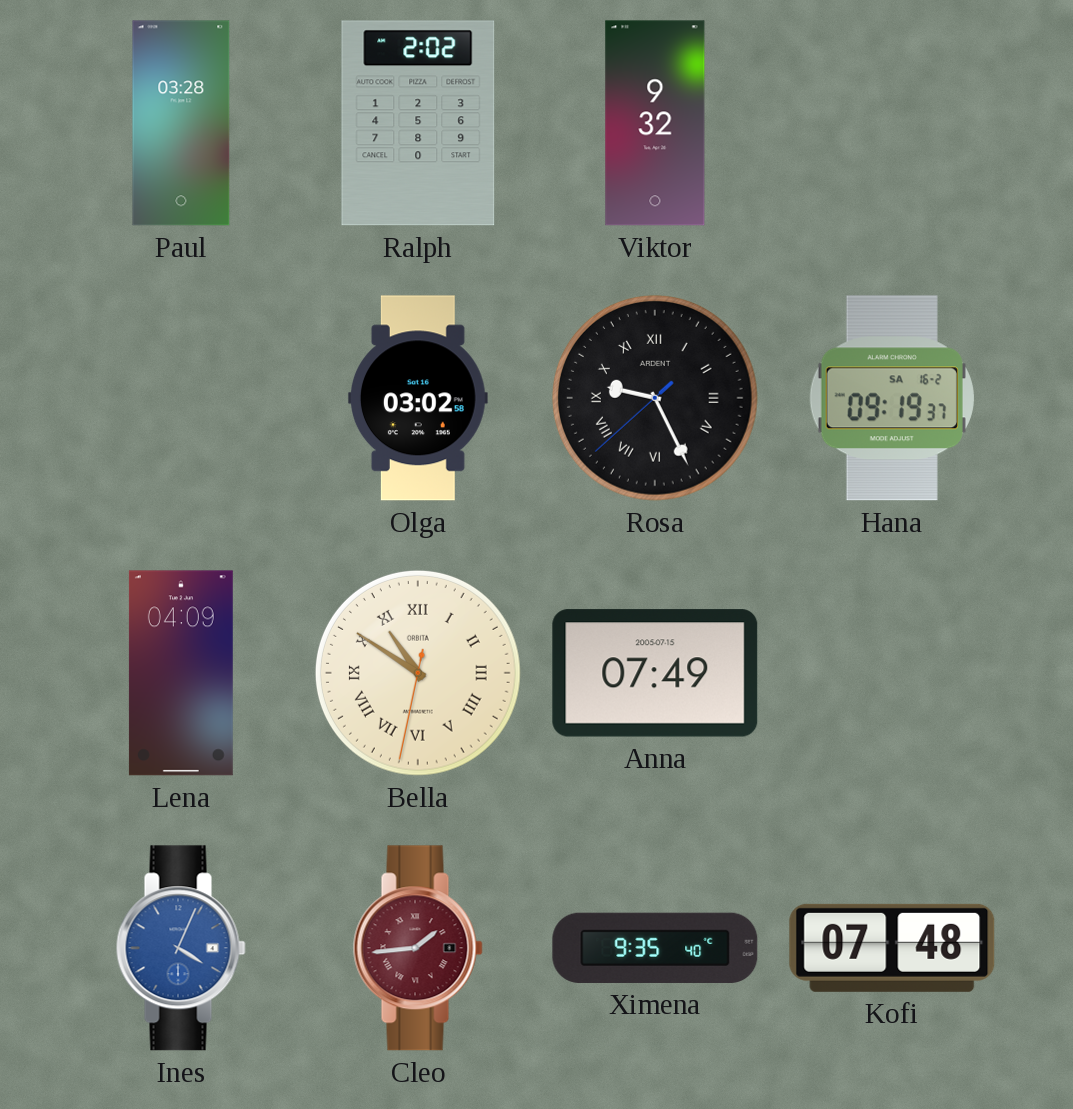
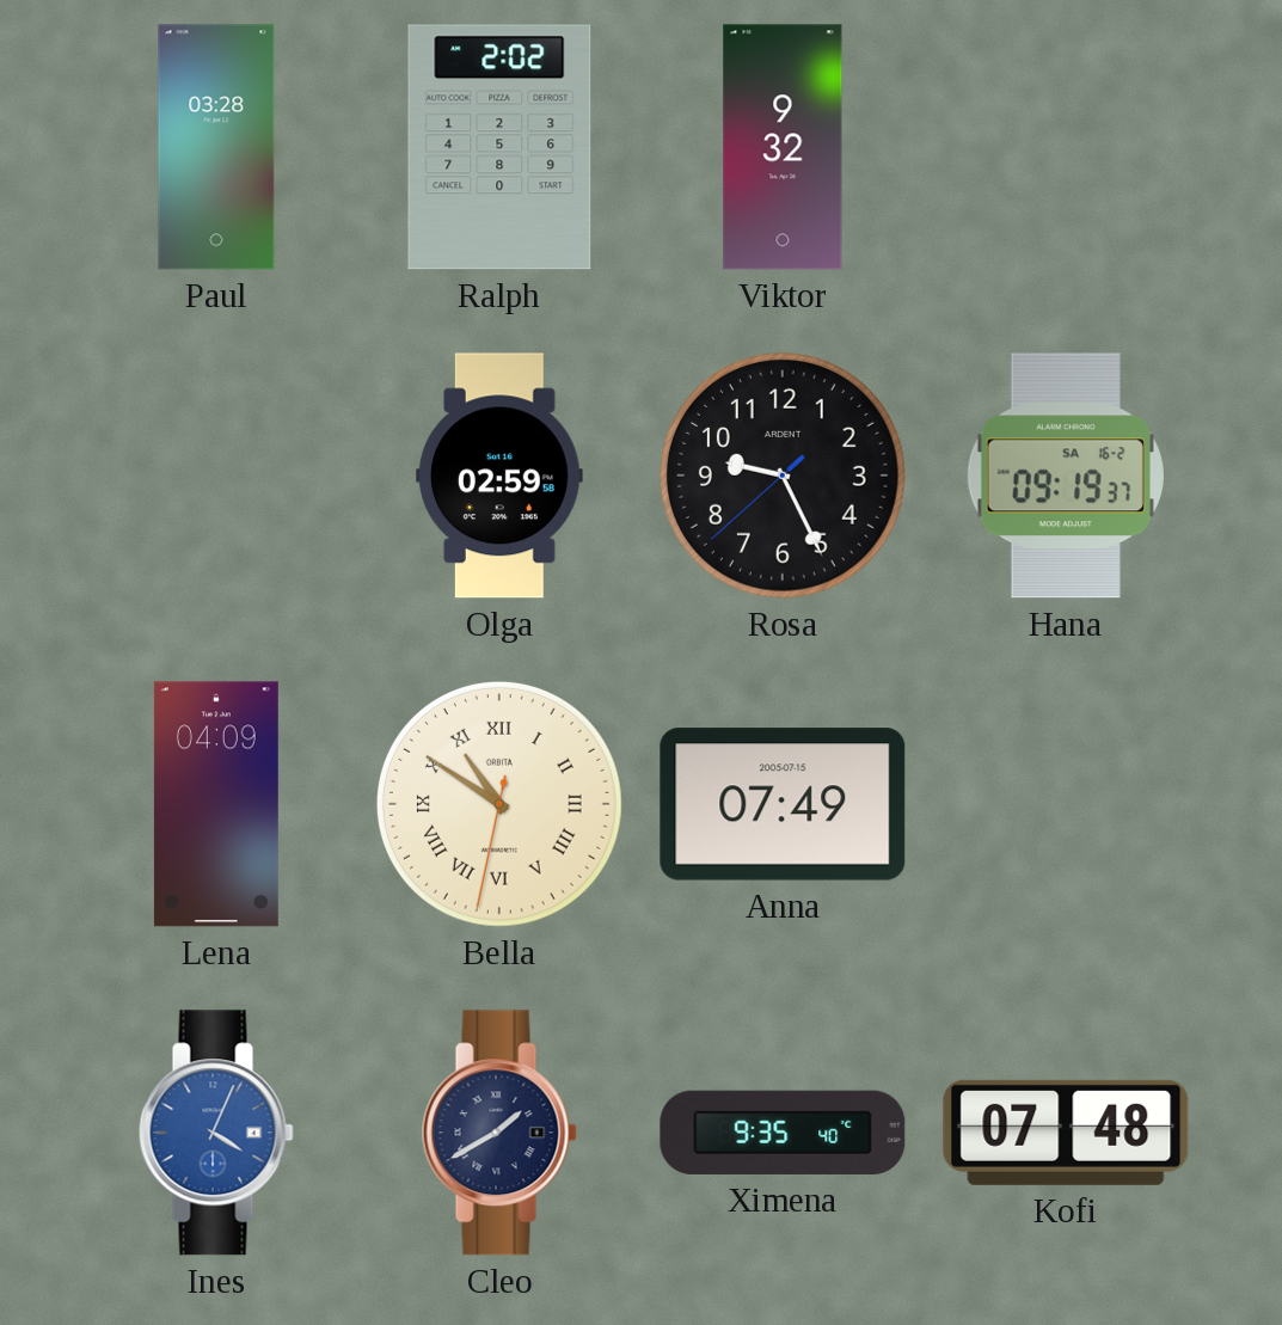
Olga: 03:02 -> 02:59 (499, 476)
Rosa numerals: Roman -> Arabic (783, 476)
Cleo: 1:44 -> 1:40 (499, 1133)
Cleo dial: burgundy -> navy (499, 1133)
